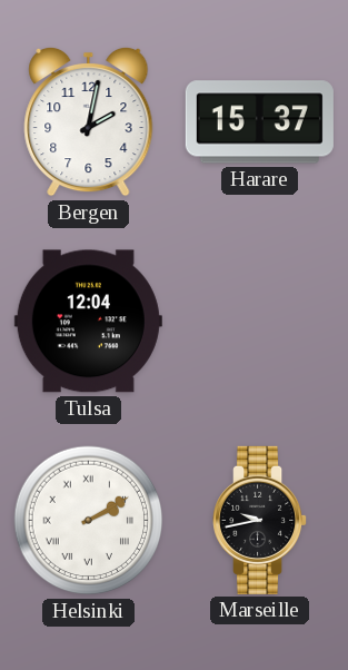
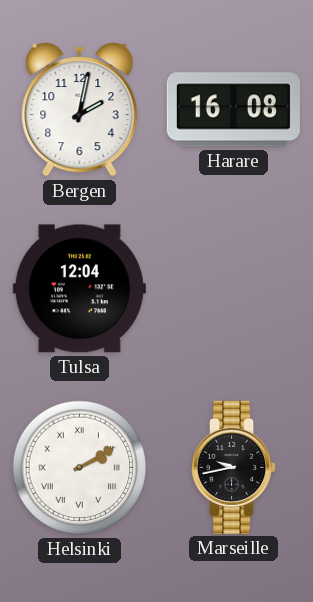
Harare: 15:37 -> 16:08 (233, 110)
